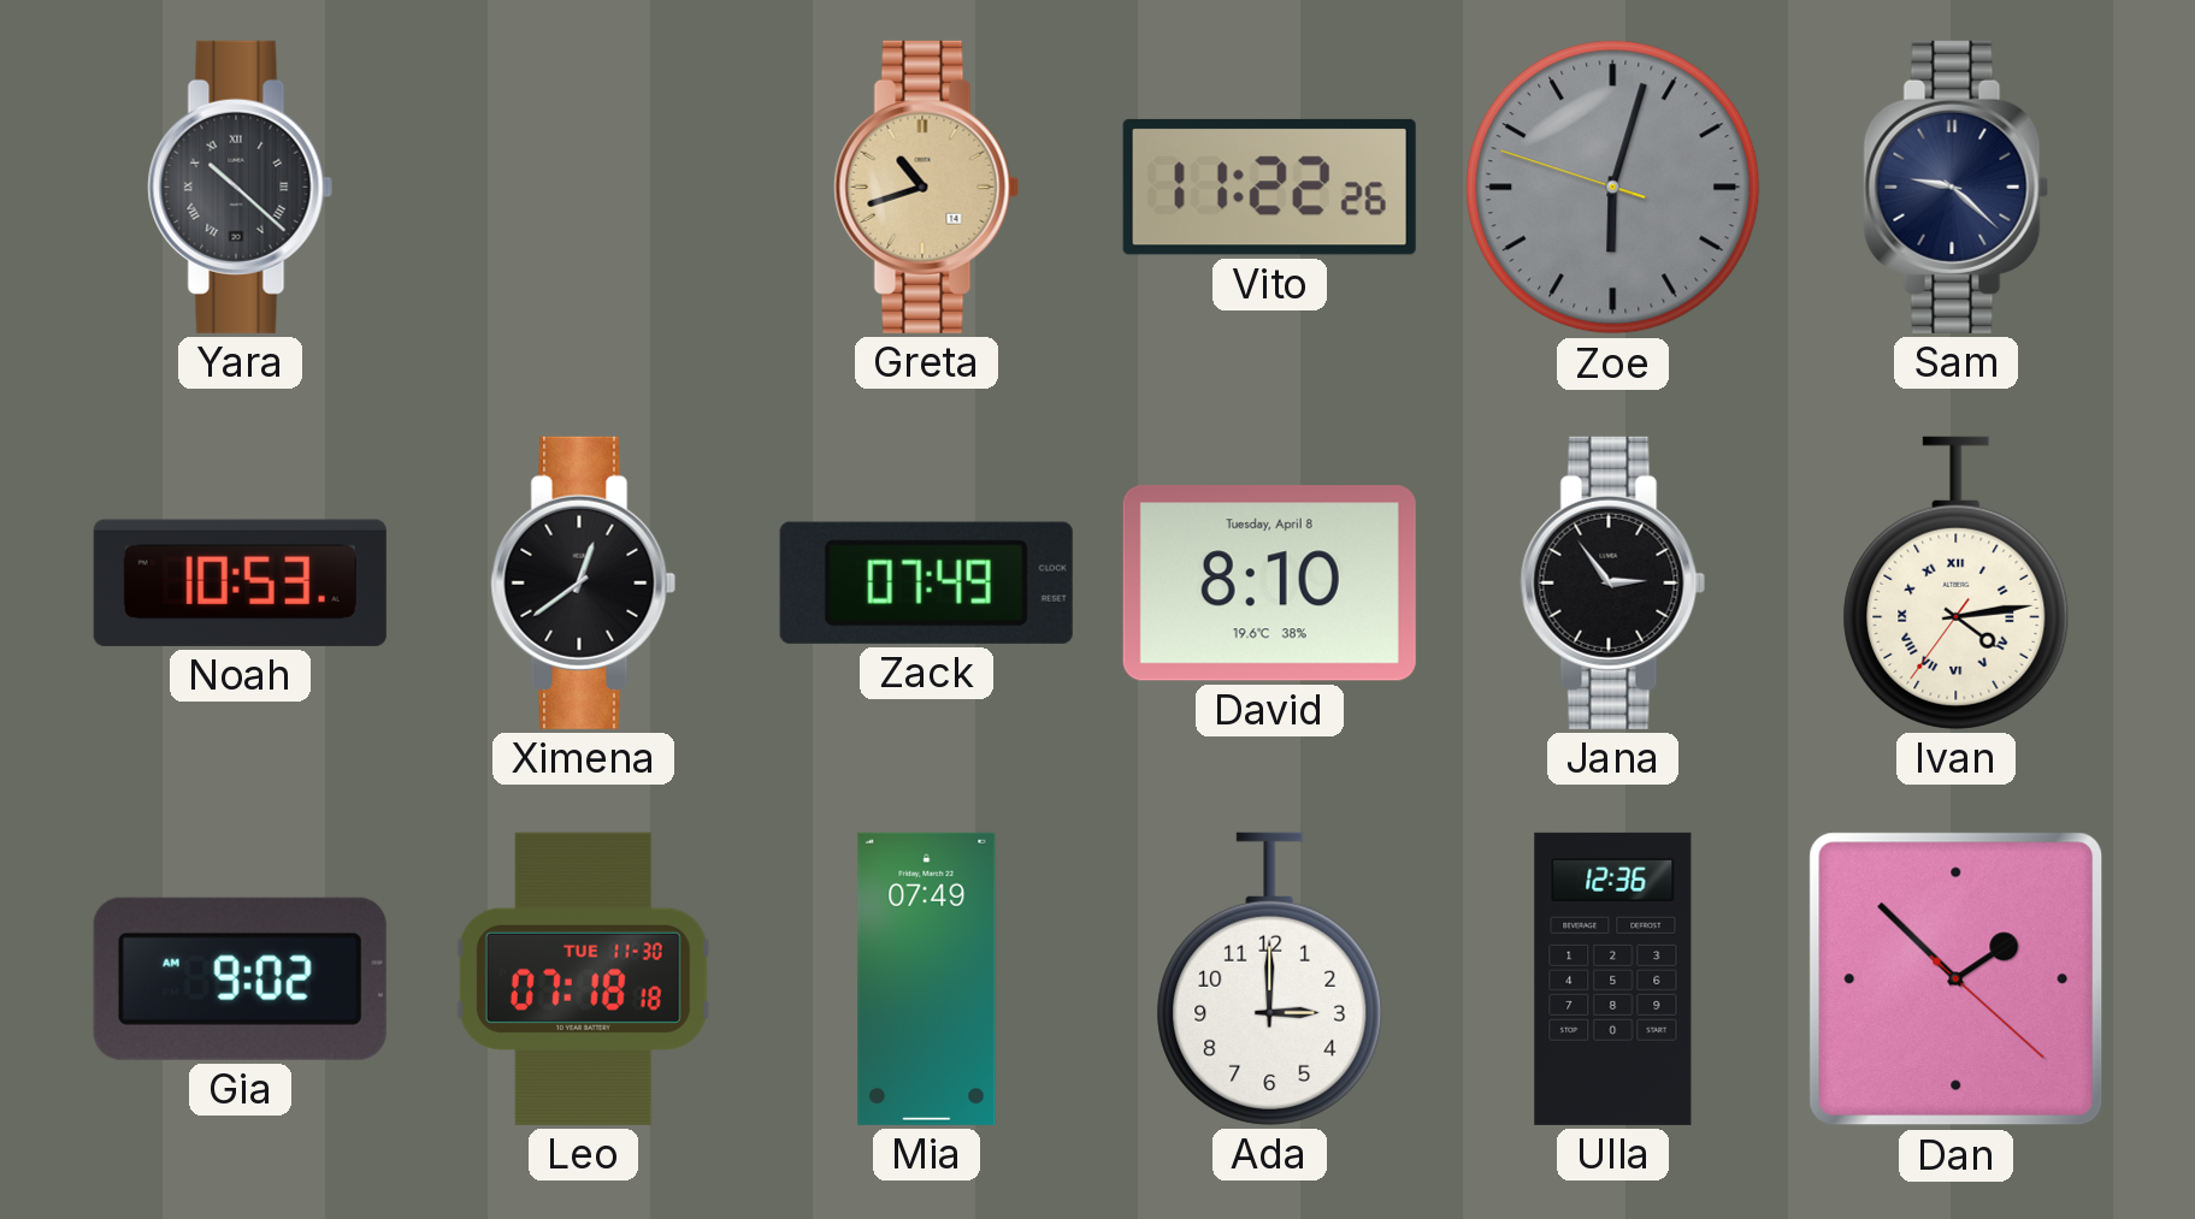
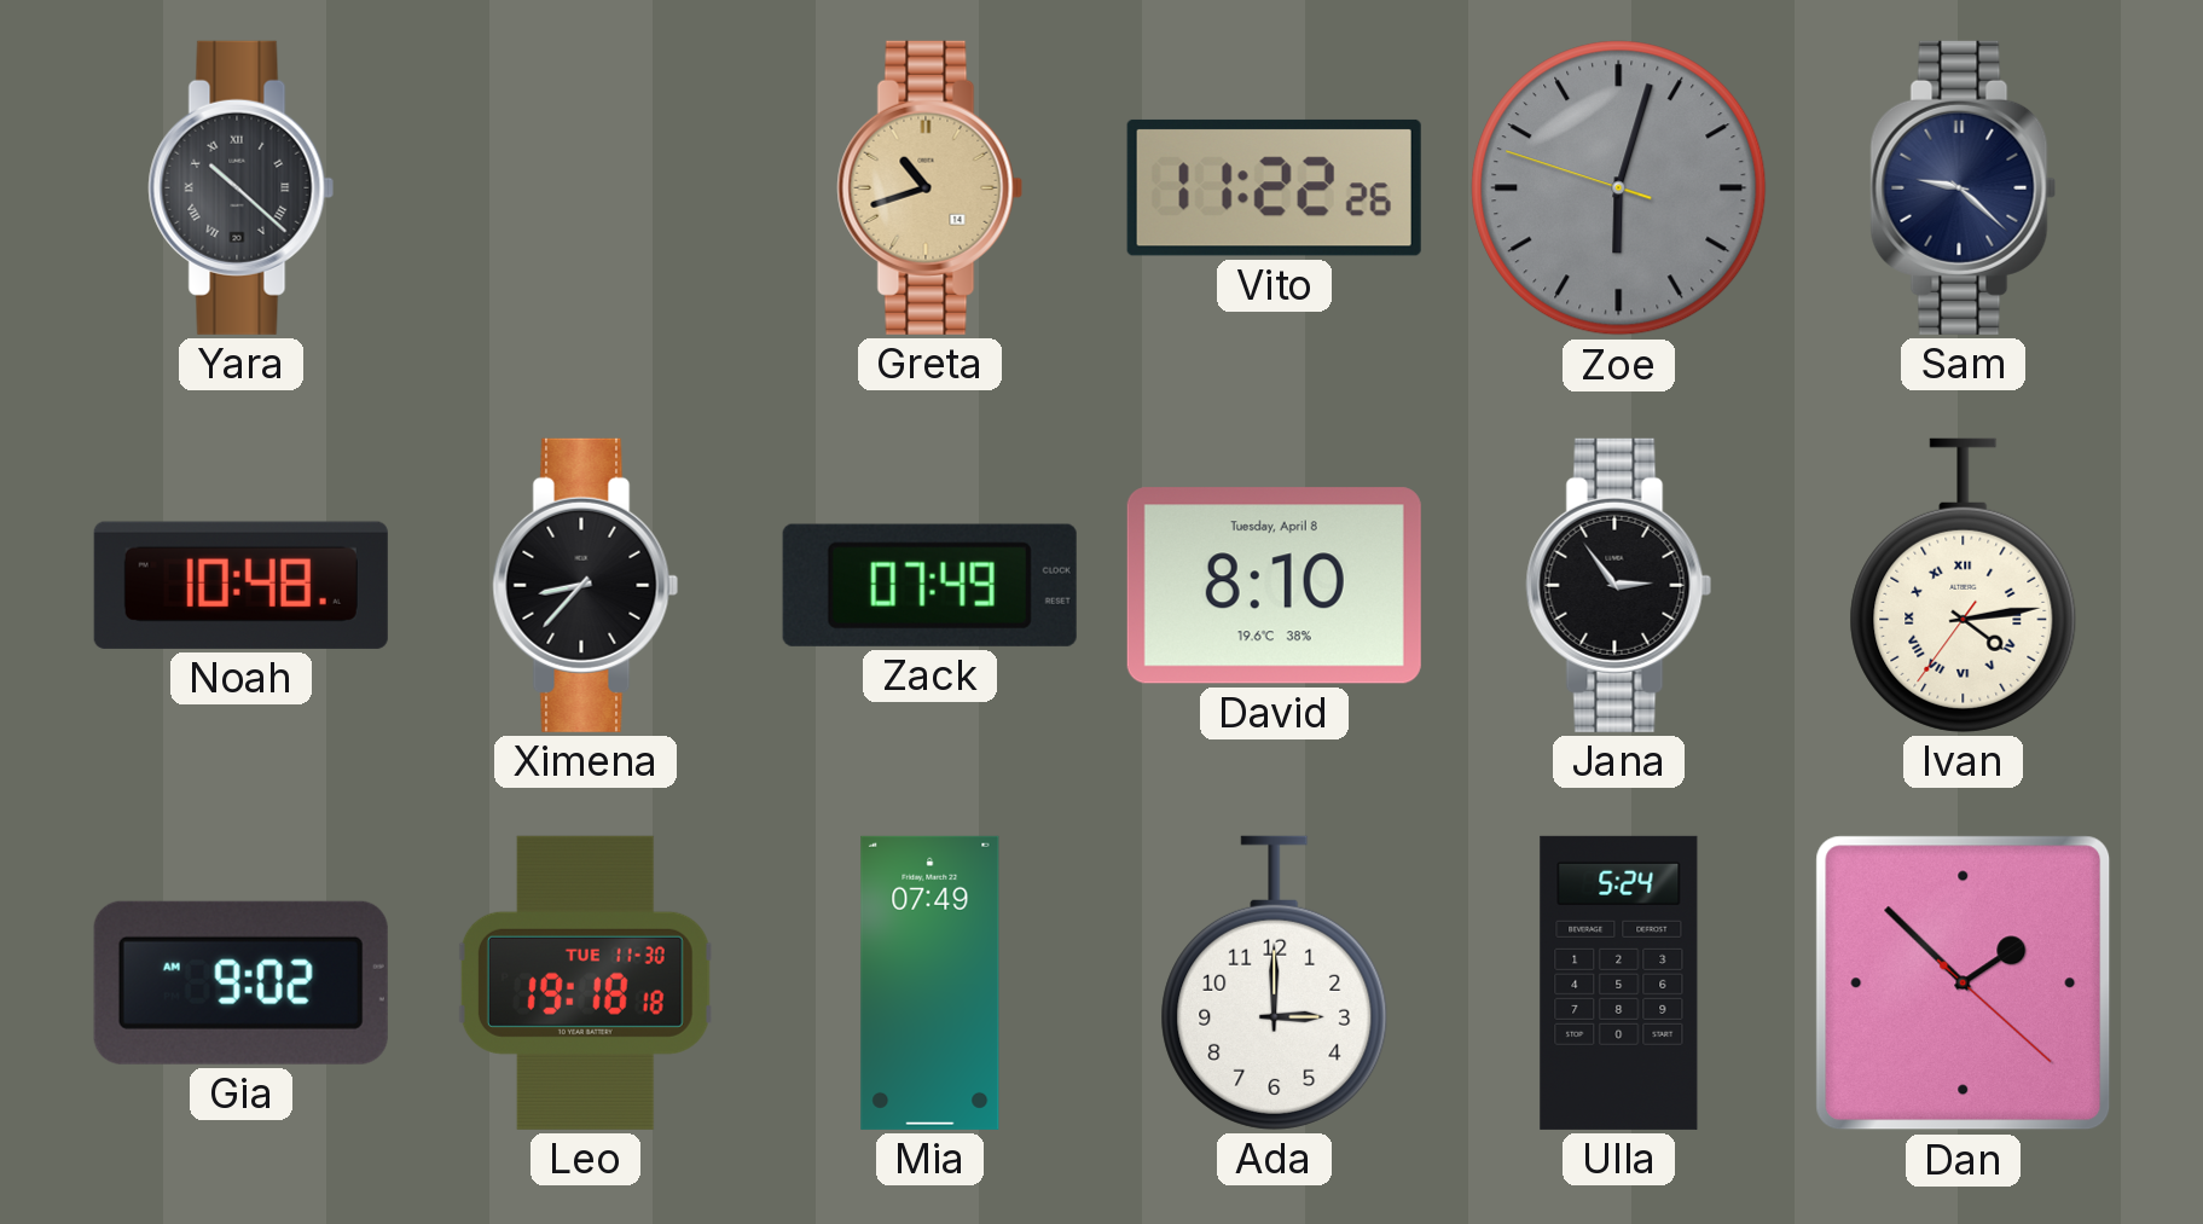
Noah: 10:53 -> 10:48 (240, 585)
Ximena: 12:39 -> 8:37 (586, 585)
Leo: 07:18 -> 19:18 (585, 982)
Ulla: 12:36 -> 5:24 (1619, 982)
